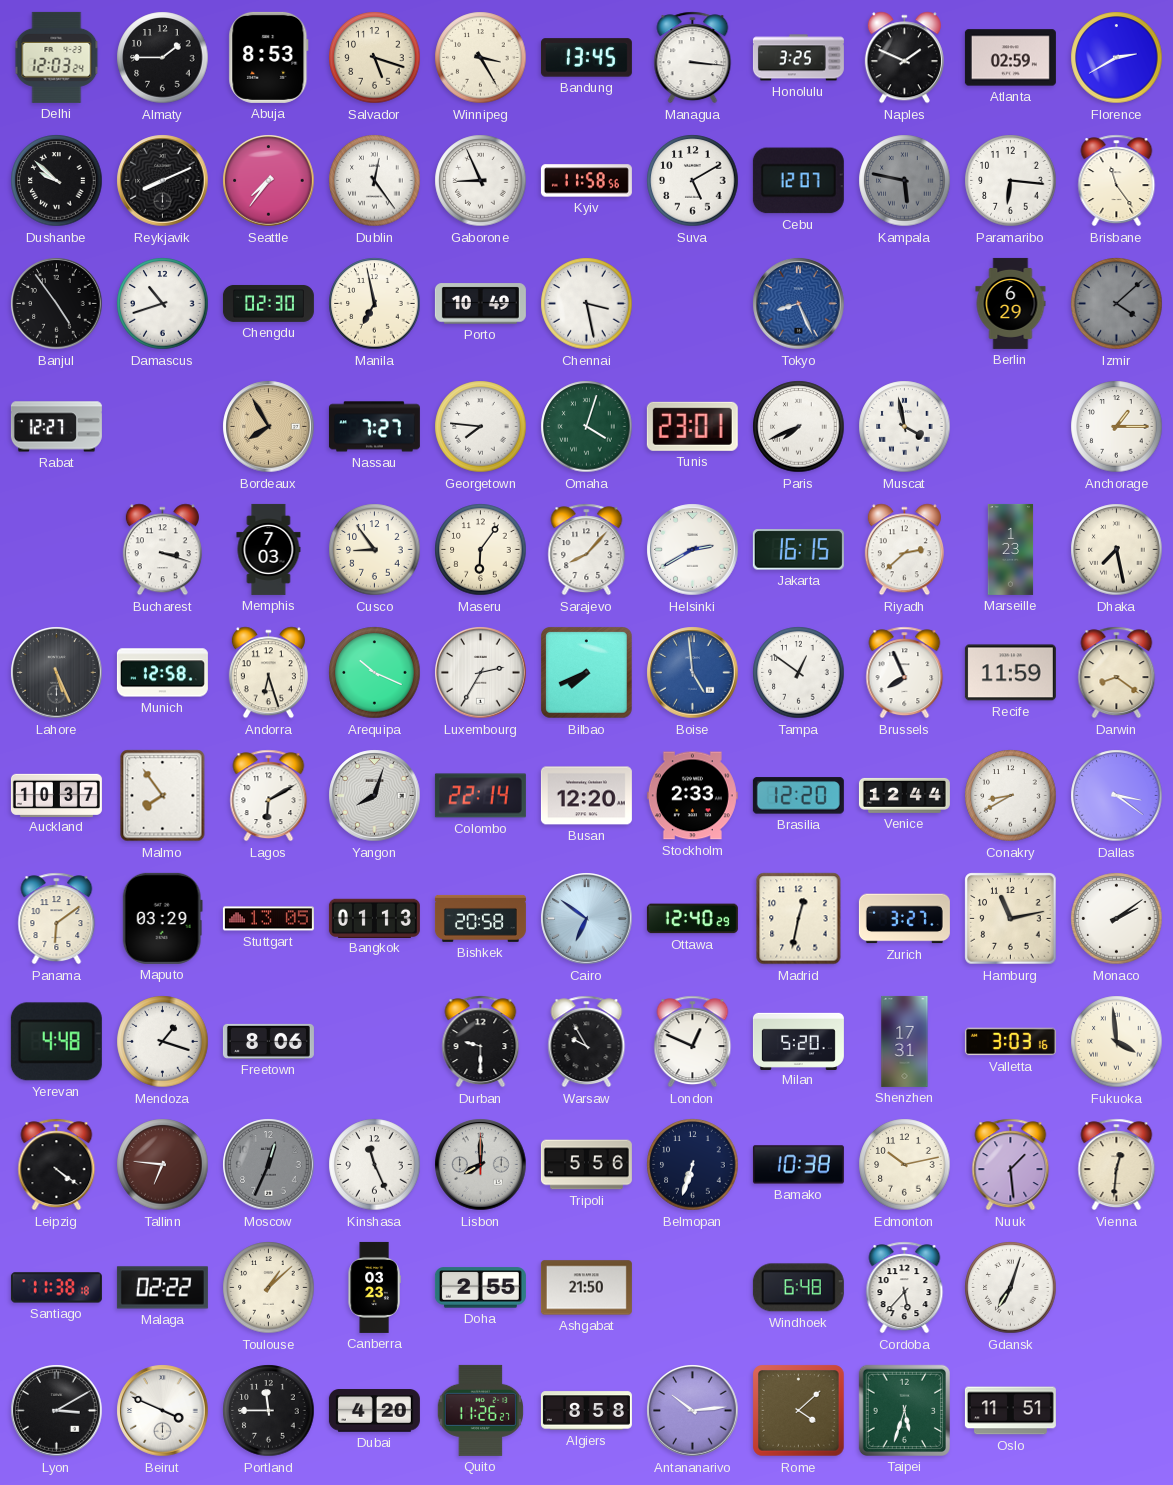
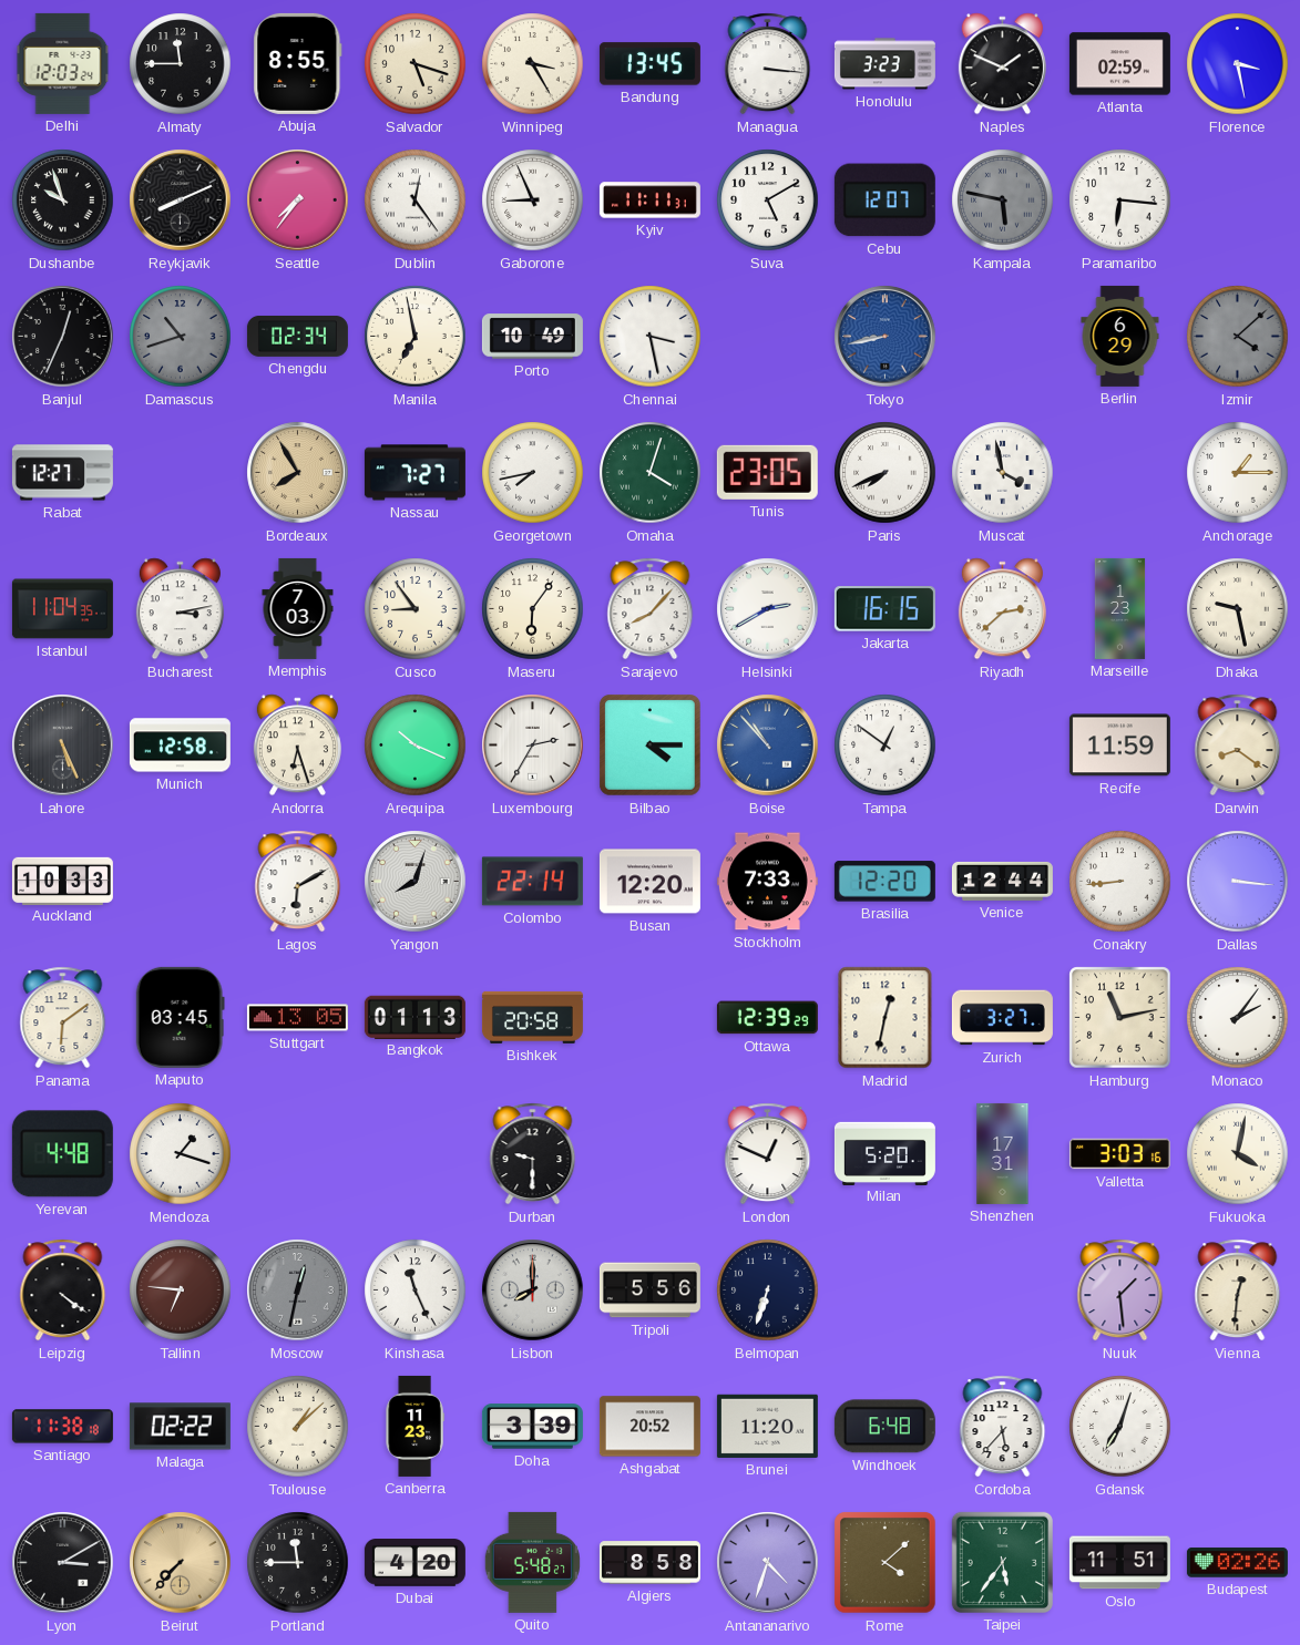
Almaty: 1:45 -> 11:45 (181, 64)
Abuja: 8:53 -> 8:55 (298, 63)
Honolulu: 3:25 -> 3:23 (884, 64)
Florence: 2:40 -> 3:28 (1238, 64)
Dushanbe: 9:52 -> 9:57 (63, 201)
Kyiv: 11:58 -> 11:11 (649, 201)
Brisbane: 11:24 -> none (1117, 181)
Banjul: 4:54 -> 12:34 (63, 337)
Damascus dial: white -> grey (181, 337)
Chengdu: 02:30 -> 02:34 (297, 336)
Tokyo: 8:26 -> 8:43 (886, 337)
Georgetown: 7:46 -> 7:43 (533, 473)
Tunis: 23:01 -> 23:05 (767, 472)
Istanbul: none -> 11:04 (62, 609)
Bucharest: 3:18 -> 3:13 (180, 609)
Dhaka: 7:28 -> 9:28 (1238, 609)
Bilbao: 7:41 -> 4:15 (651, 746)
Boise: 4:59 -> 10:53 (768, 746)
Brussels: 7:56 -> none (905, 673)
Auckland: 10:37 -> 10:33 (62, 881)
Malmo: 7:54 -> none (163, 796)
Stockholm: 2:33 -> 7:33 (767, 882)
Conakry: 8:40 -> 8:44 (1120, 882)
Dallas: 3:21 -> 3:16 (1238, 882)
Maputo: 03:29 -> 03:45 (180, 1017)
Cairo: 6:51 -> none (587, 919)
Ottawa: 12:40 -> 12:39 (767, 1018)
Monaco: 2:09 -> 2:06 (1238, 1018)
Freetown: 8:06 -> none (268, 1041)
Warsaw: 9:55 -> none (587, 1042)
Fukuoka: 3:59 -> 4:02 (1238, 1154)
Moscow: 12:34 -> 12:32 (298, 1291)
Bamako: 10:38 -> none (798, 1165)
Edmonton: 10:13 -> none (905, 1165)
Canberra: 03:23 -> 11:23 (414, 1426)
Doha: 2:55 -> 3:39 (532, 1427)
Ashgabat: 21:50 -> 20:52 (649, 1427)
Brunei: none -> 11:20 (767, 1426)
Beirut: 3:49 -> 7:37 (181, 1563)
Beirut dial: white -> champagne (181, 1563)
Quito: 11:26 -> 5:48 (532, 1562)
Antananarivo: 10:14 -> 4:33 (768, 1563)
Taipei: 5:33 -> 5:36 (1002, 1562)
Budapest: none -> 02:26 (1237, 1563)
